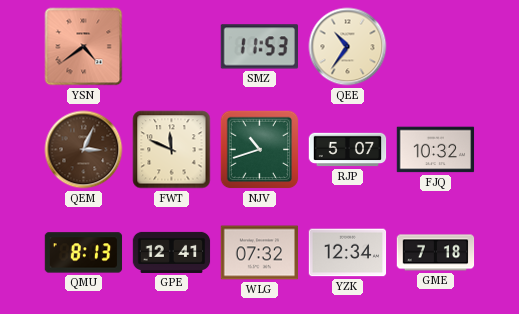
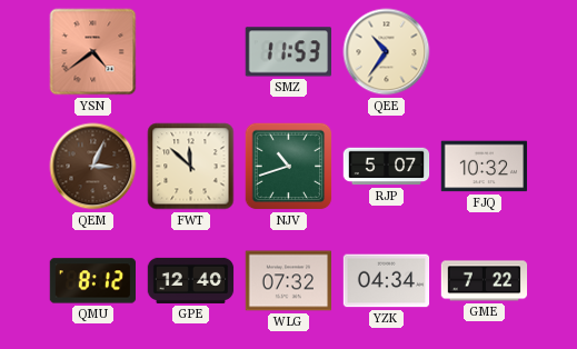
FWT: 11:49 -> 11:52 (191, 167)
QMU: 8:13 -> 8:12 (93, 281)
GPE: 12:41 -> 12:40 (191, 280)
YZK: 12:34 -> 04:34 (387, 281)
GME: 7:18 -> 7:22 (485, 281)
